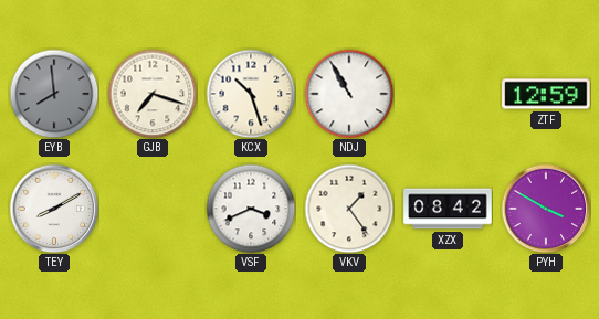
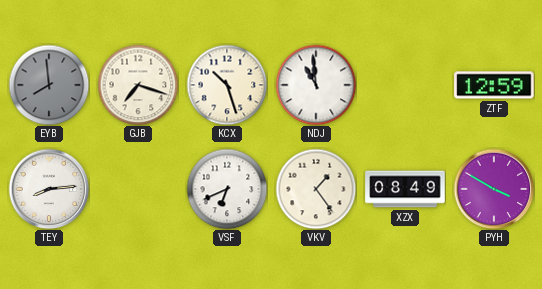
NDJ: 10:55 -> 10:59 (316, 85)
TEY: 8:10 -> 8:14 (49, 189)
VSF: 3:41 -> 6:41 (227, 189)
XZX: 08:42 -> 08:49 (405, 189)
